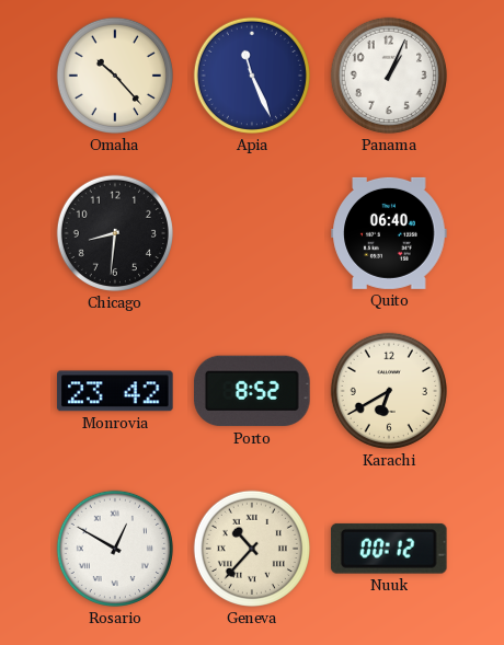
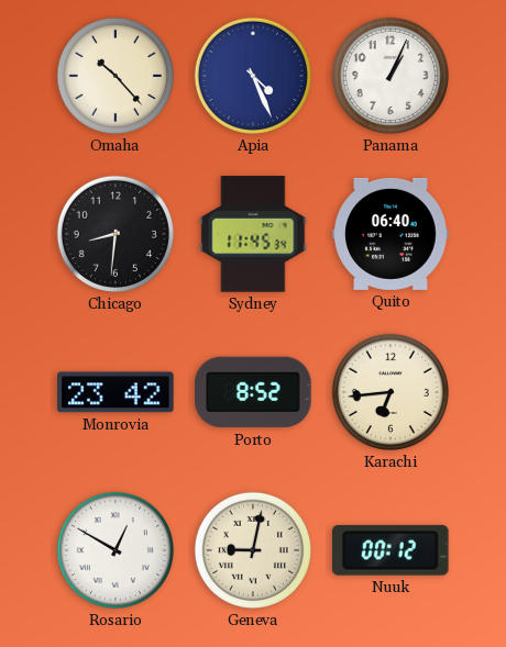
Apia: 11:26 -> 4:26 (252, 76)
Sydney: none -> 11:45 (253, 234)
Karachi: 6:40 -> 6:44 (389, 392)
Geneva: 10:37 -> 9:02 (252, 550)
